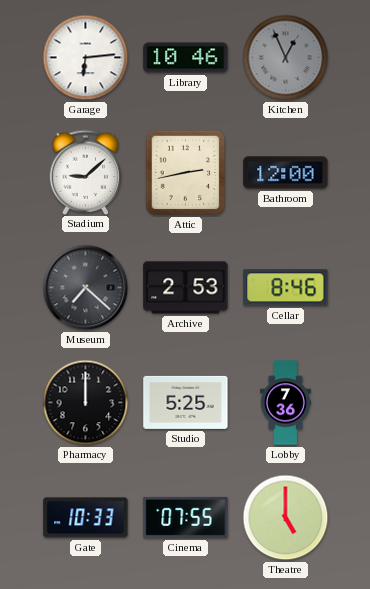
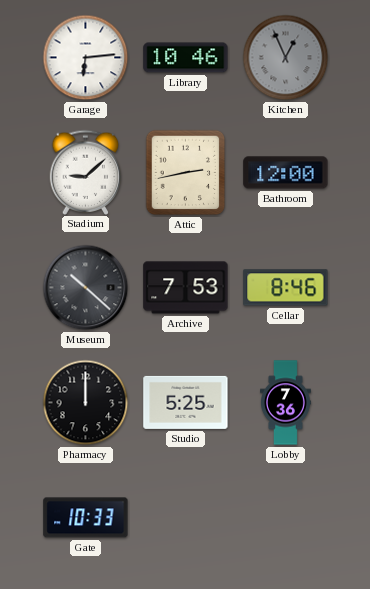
Museum: 7:22 -> 10:22 (86, 288)
Archive: 2:53 -> 7:53 (186, 288)
Cinema: 07:55 -> none (186, 517)
Theatre: 5:00 -> none (286, 518)
